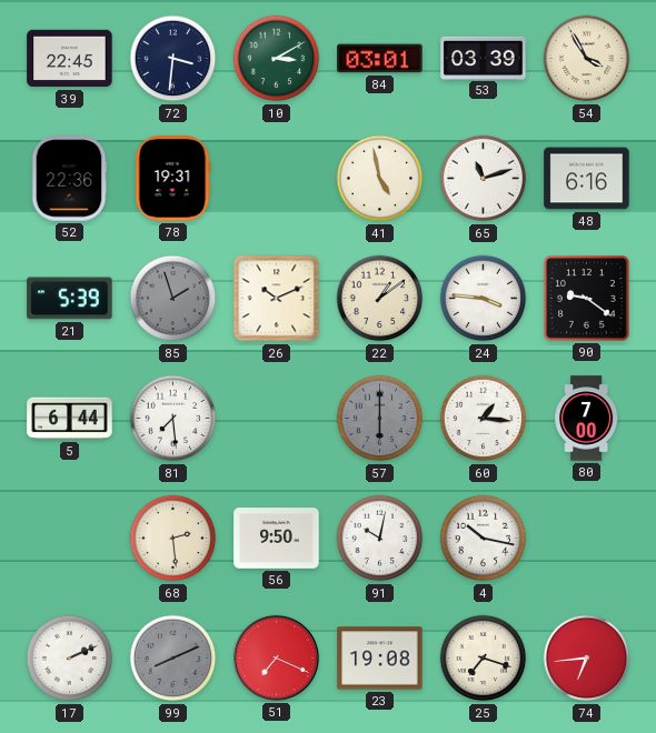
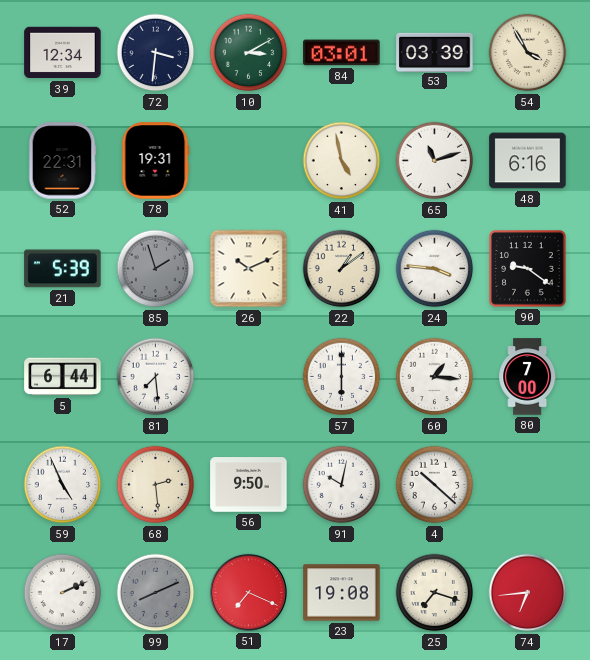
39: 22:45 -> 12:34 (63, 53)
52: 22:36 -> 22:31 (62, 161)
57 dial: grey -> white (342, 377)
59: none -> 4:56 (63, 485)
4: 10:17 -> 10:22 (435, 485)
